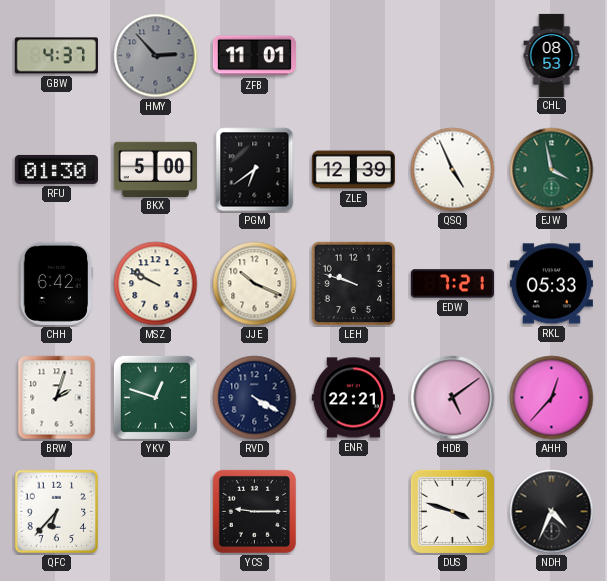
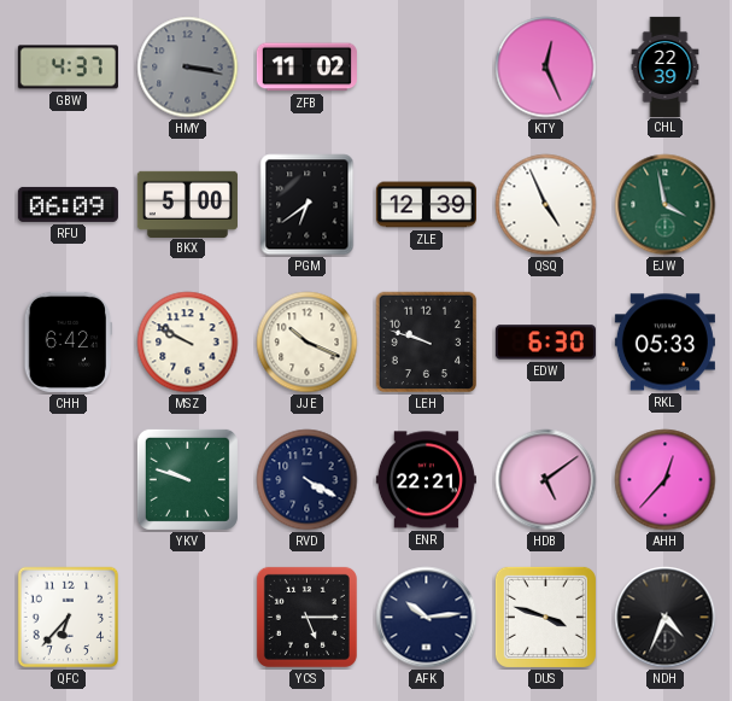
HMY: 2:53 -> 3:17 (188, 68)
ZFB: 11:01 -> 11:02 (306, 68)
KTY: none -> 12:26 (546, 68)
CHL: 08:53 -> 22:39 (666, 66)
RFU: 01:30 -> 06:09 (68, 204)
EDW: 7:21 -> 6:30 (545, 343)
BRW: 2:03 -> none (57, 398)
YKV: 12:48 -> 9:48 (187, 479)
YCS: 9:15 -> 5:15 (306, 617)
AFK: none -> 10:14 (427, 618)
